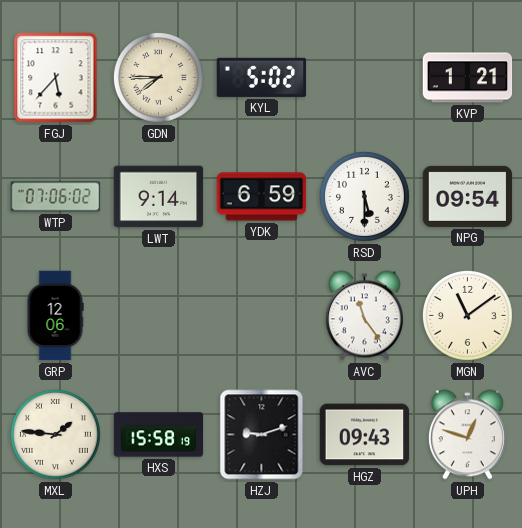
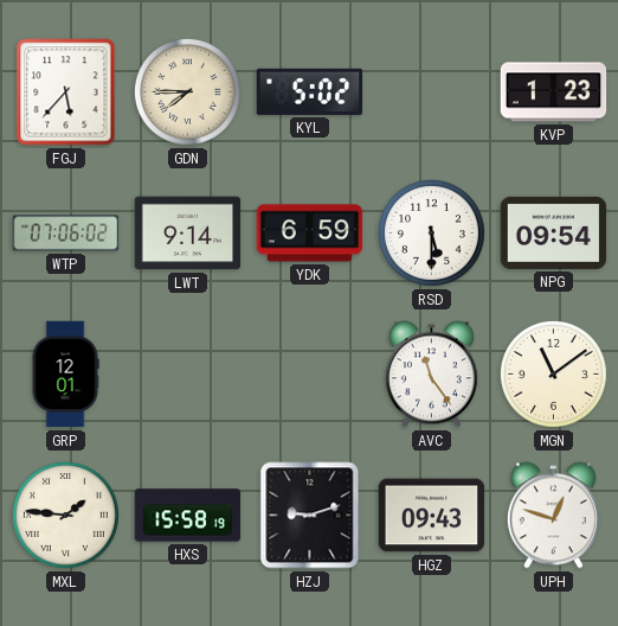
KVP: 1:21 -> 1:23 (554, 92)
GRP: 12:06 -> 12:01 (65, 375)
